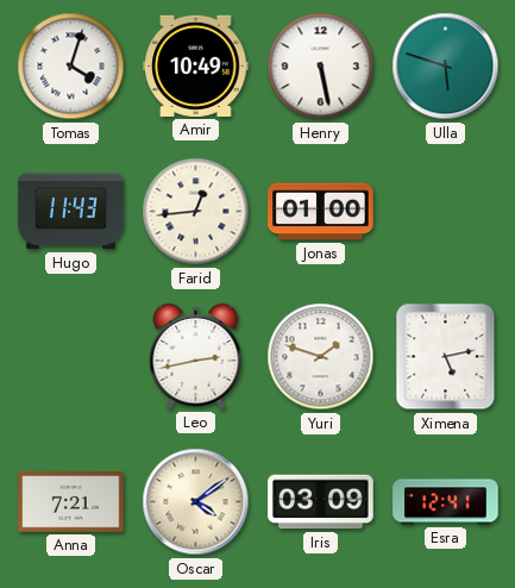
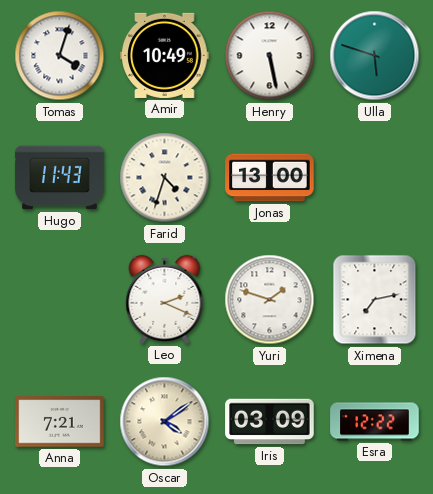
Farid: 12:44 -> 4:33 (165, 178)
Jonas: 01:00 -> 13:00 (270, 178)
Leo: 2:43 -> 2:19 (165, 299)
Ximena: 5:13 -> 7:13 (375, 300)
Esra: 12:41 -> 12:22 (375, 422)
